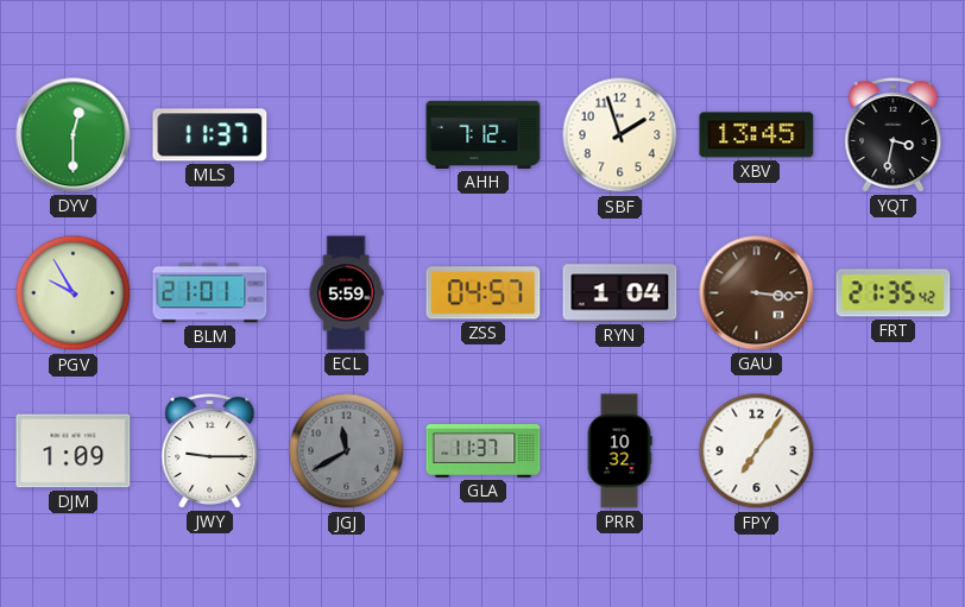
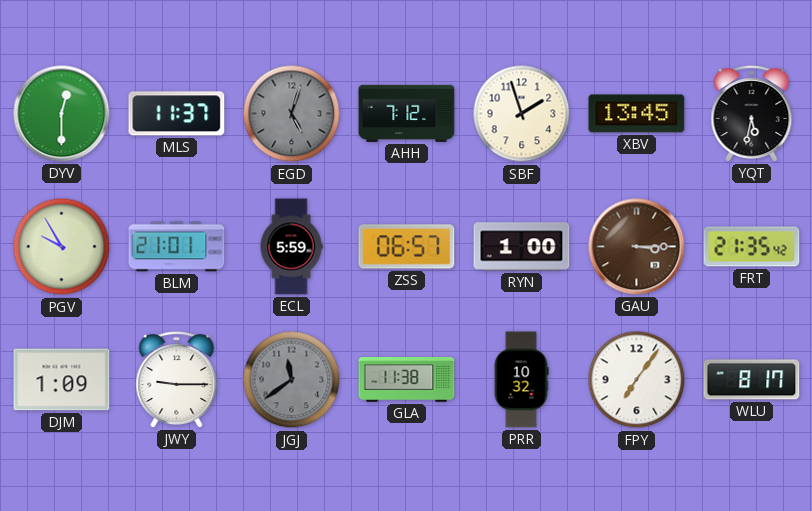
EGD: none -> 5:03 (292, 114)
YQT: 3:32 -> 5:32 (752, 114)
ZSS: 04:57 -> 06:57 (407, 247)
RYN: 1:04 -> 1:00 (522, 247)
GAU: 3:16 -> 3:15 (637, 247)
JGJ: 11:40 -> 11:39 (292, 380)
GLA: 11:37 -> 11:38 (407, 380)
WLU: none -> 8:17 (752, 380)
